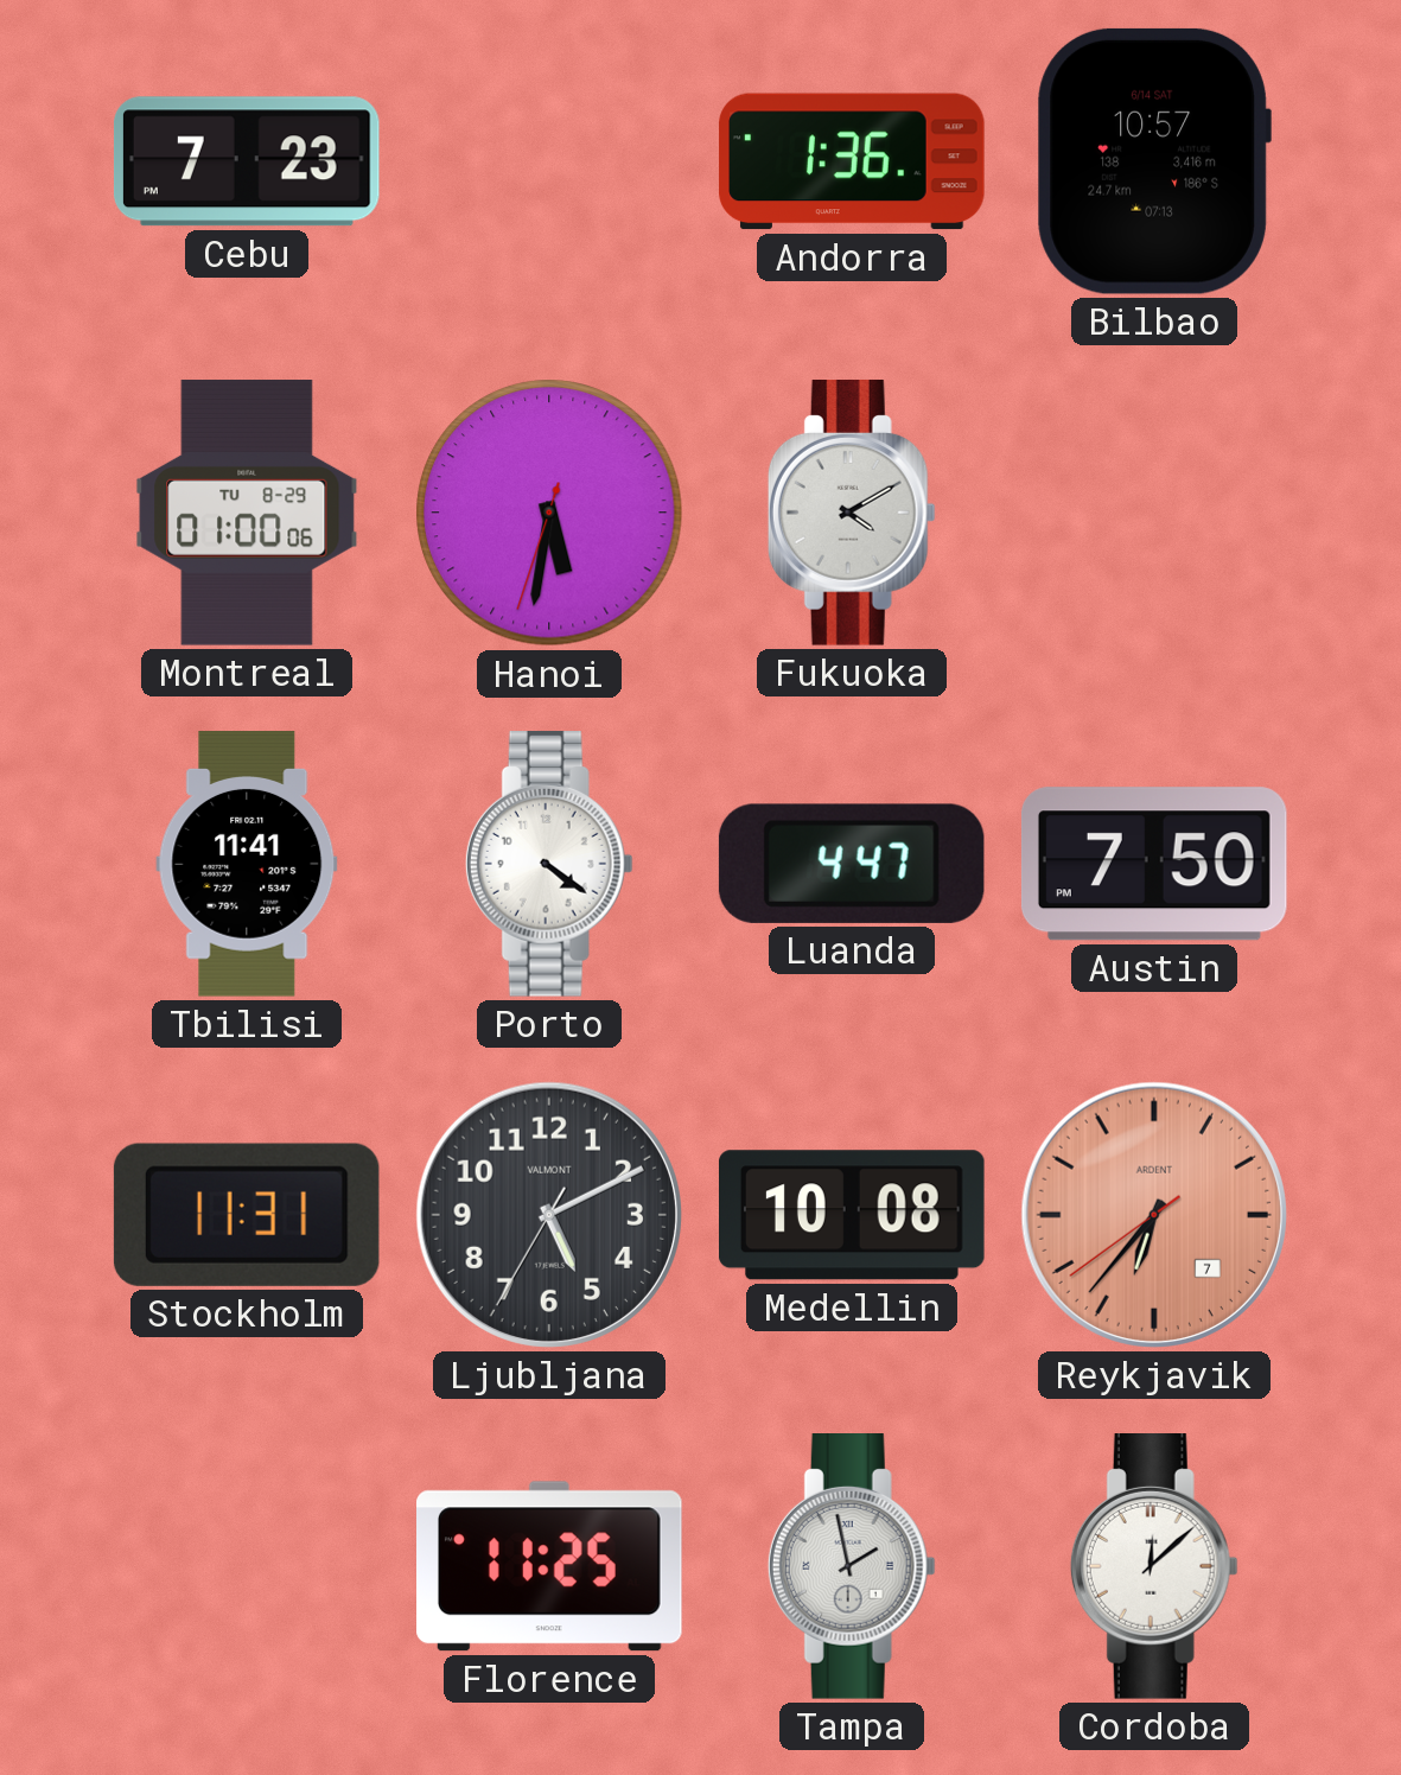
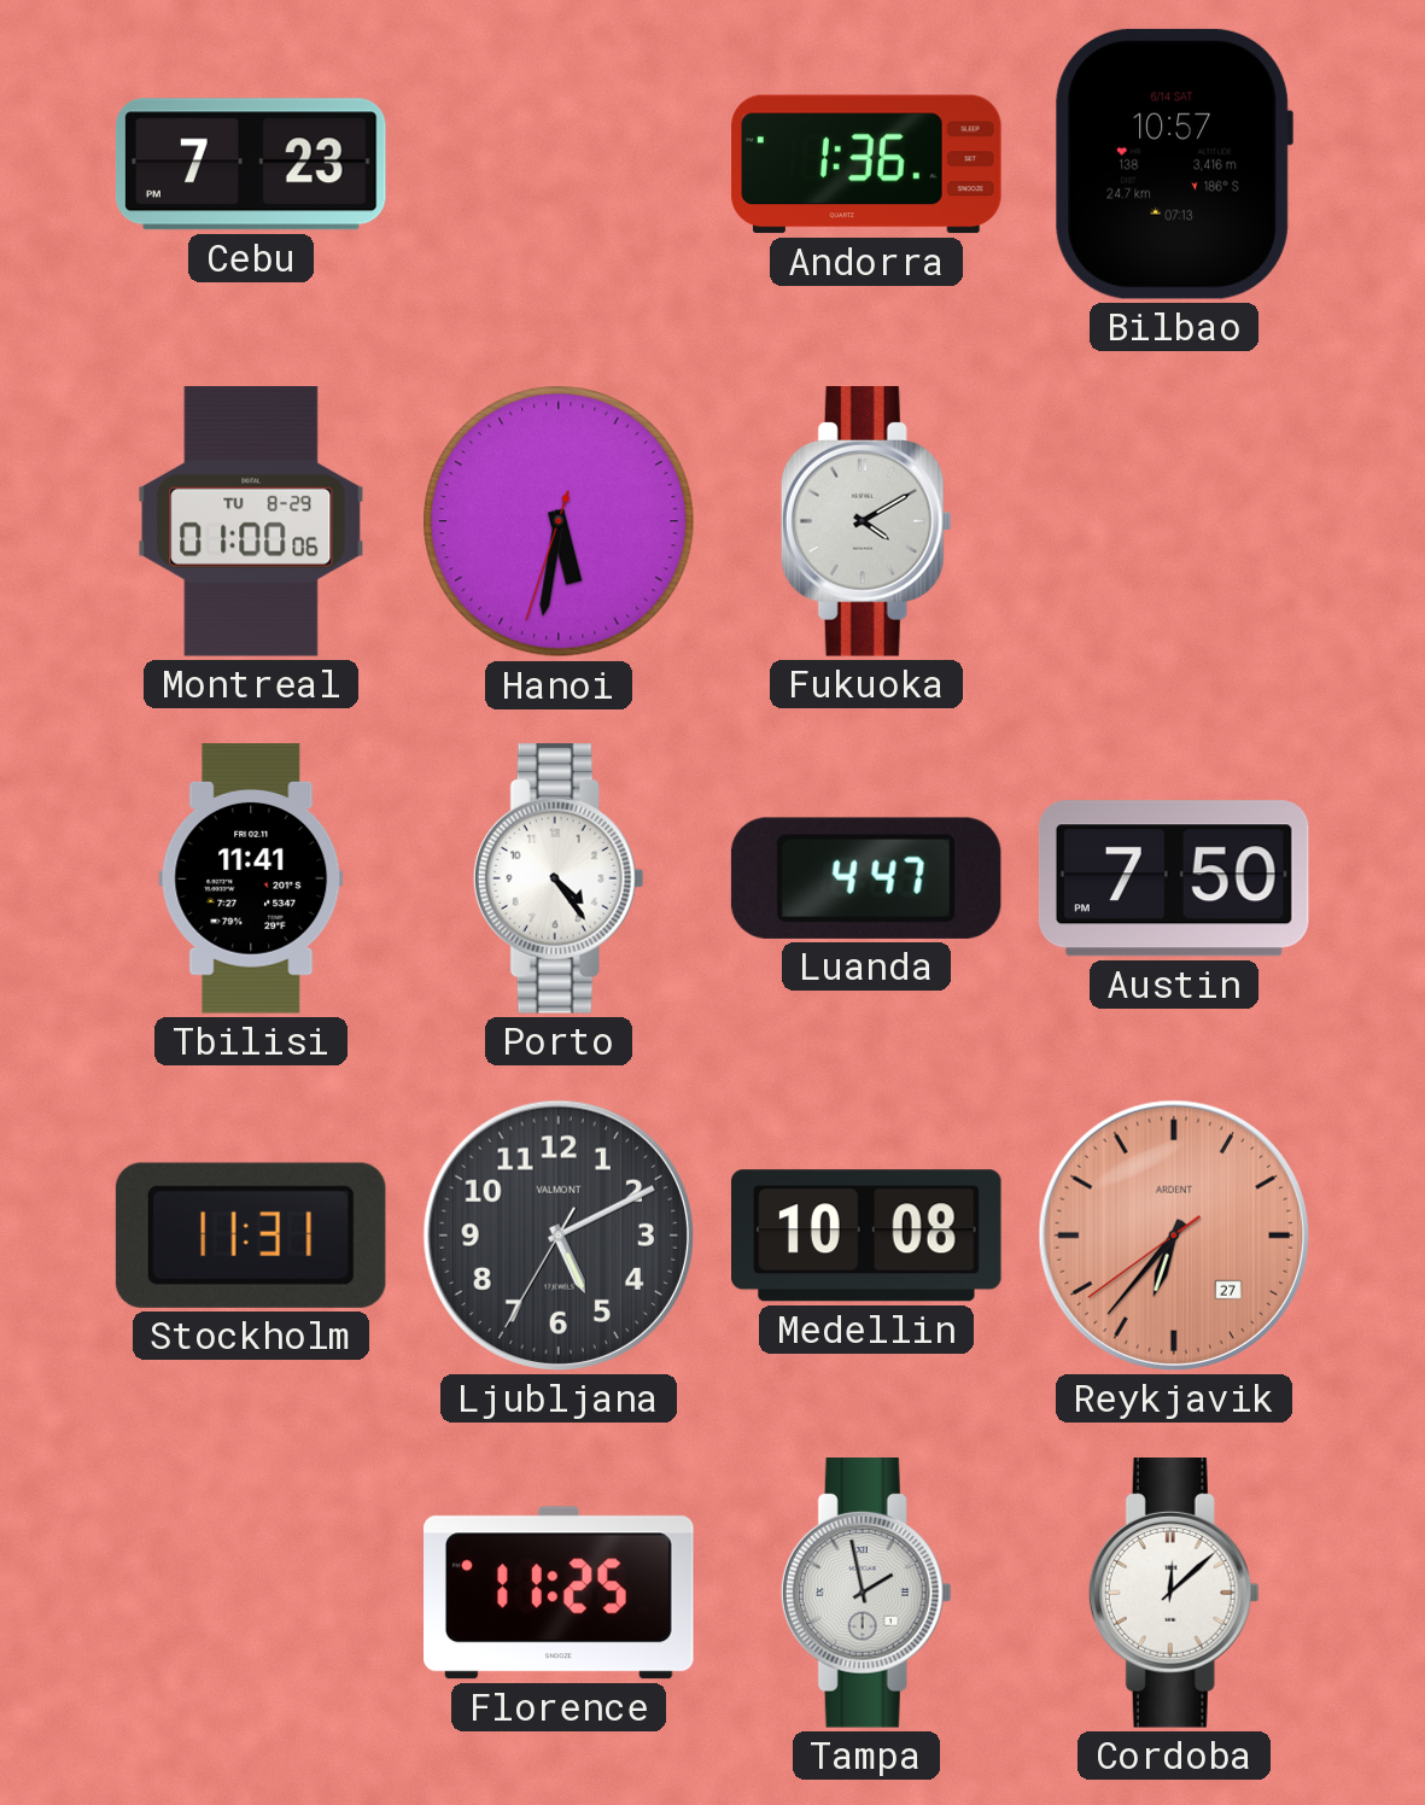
Porto: 4:21 -> 4:24 (559, 878)
Reykjavik date: 7 -> 27 (1174, 1236)
